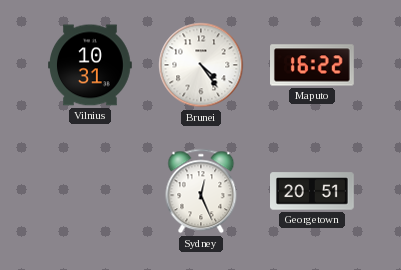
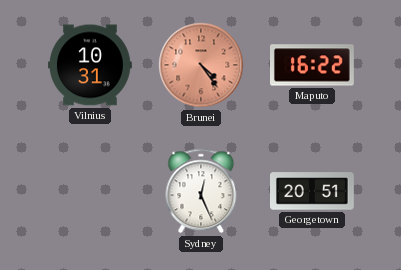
Brunei dial: white -> salmon (201, 65)
